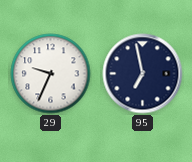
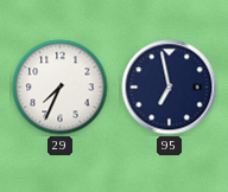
29: 9:34 -> 7:34 (61, 88)
